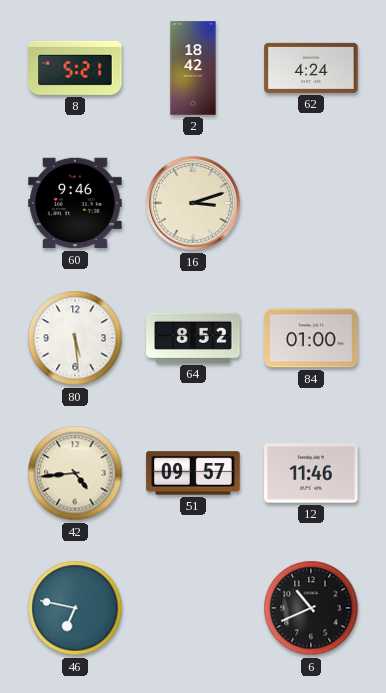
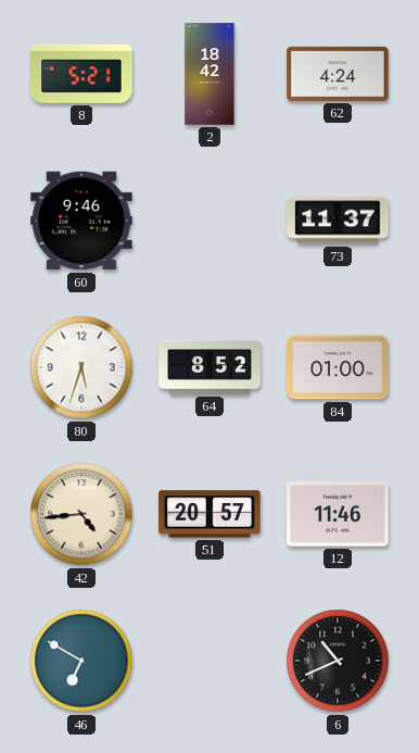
16: 3:12 -> none (193, 203)
73: none -> 11:37 (338, 221)
80: 5:29 -> 5:33 (81, 367)
51: 09:57 -> 20:57 (210, 514)
46: 6:47 -> 6:50 (81, 661)
